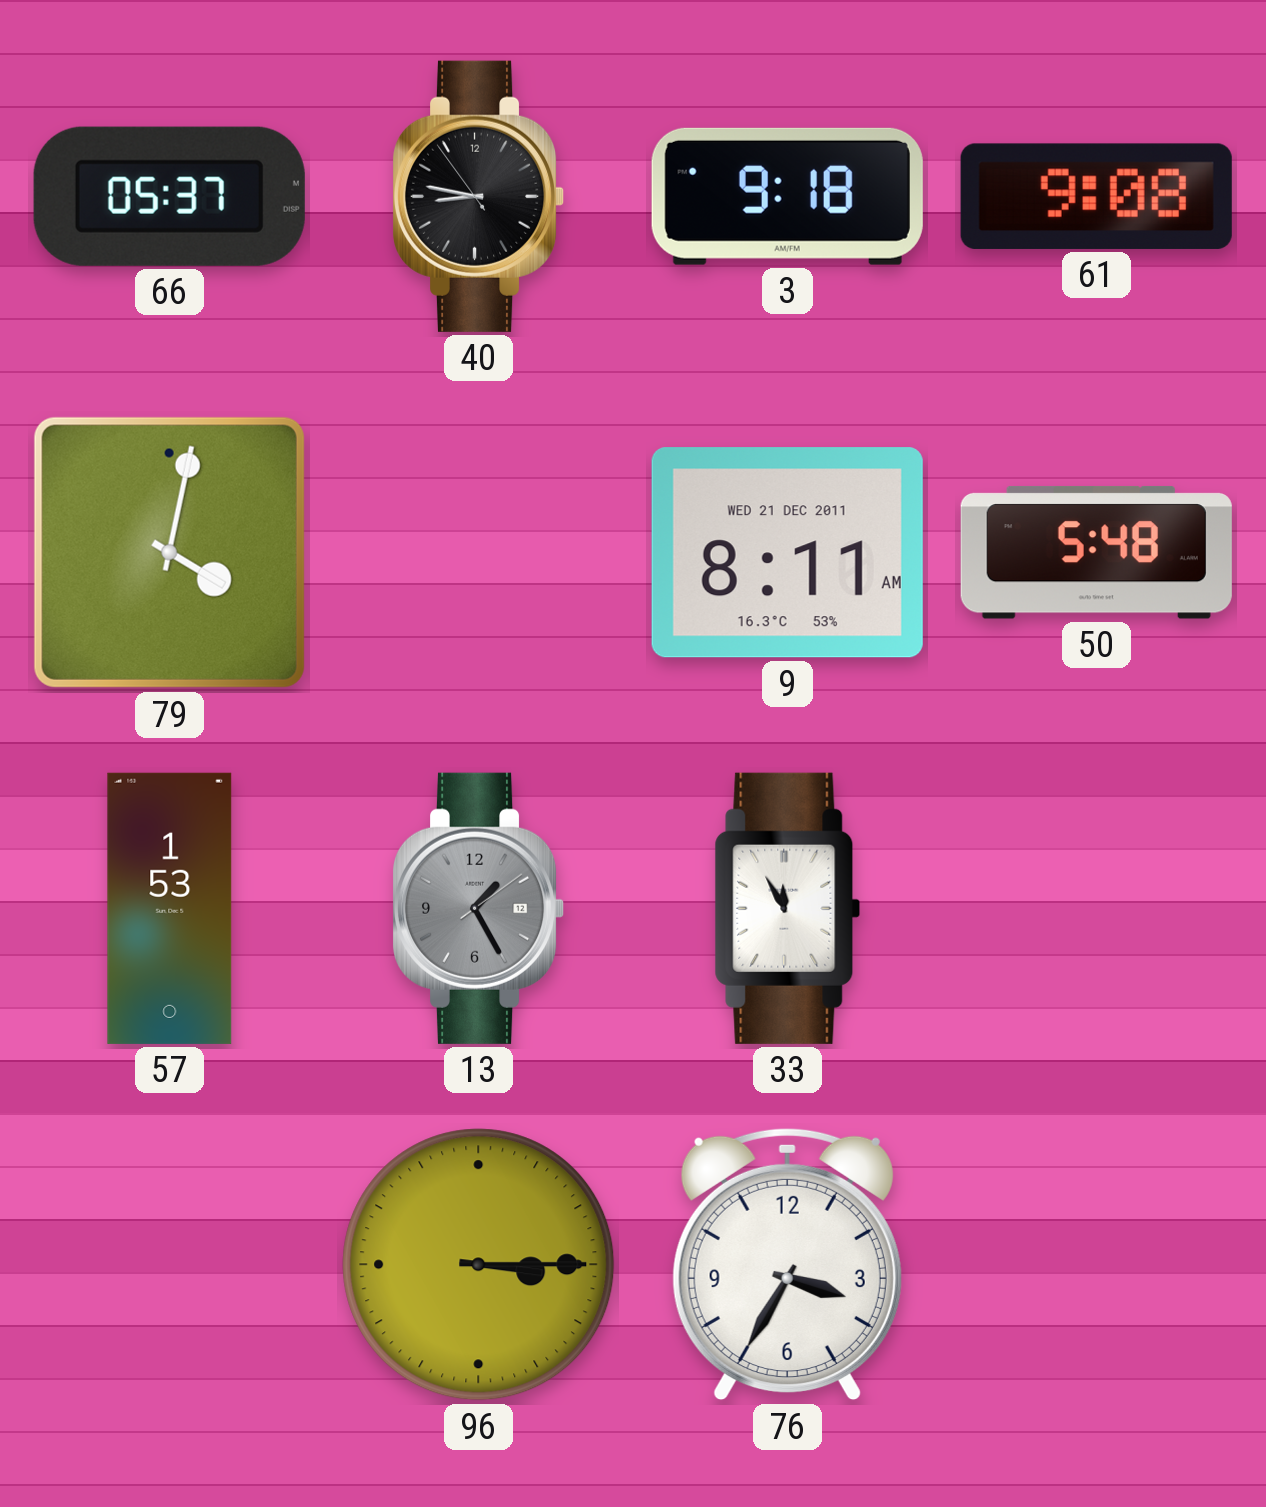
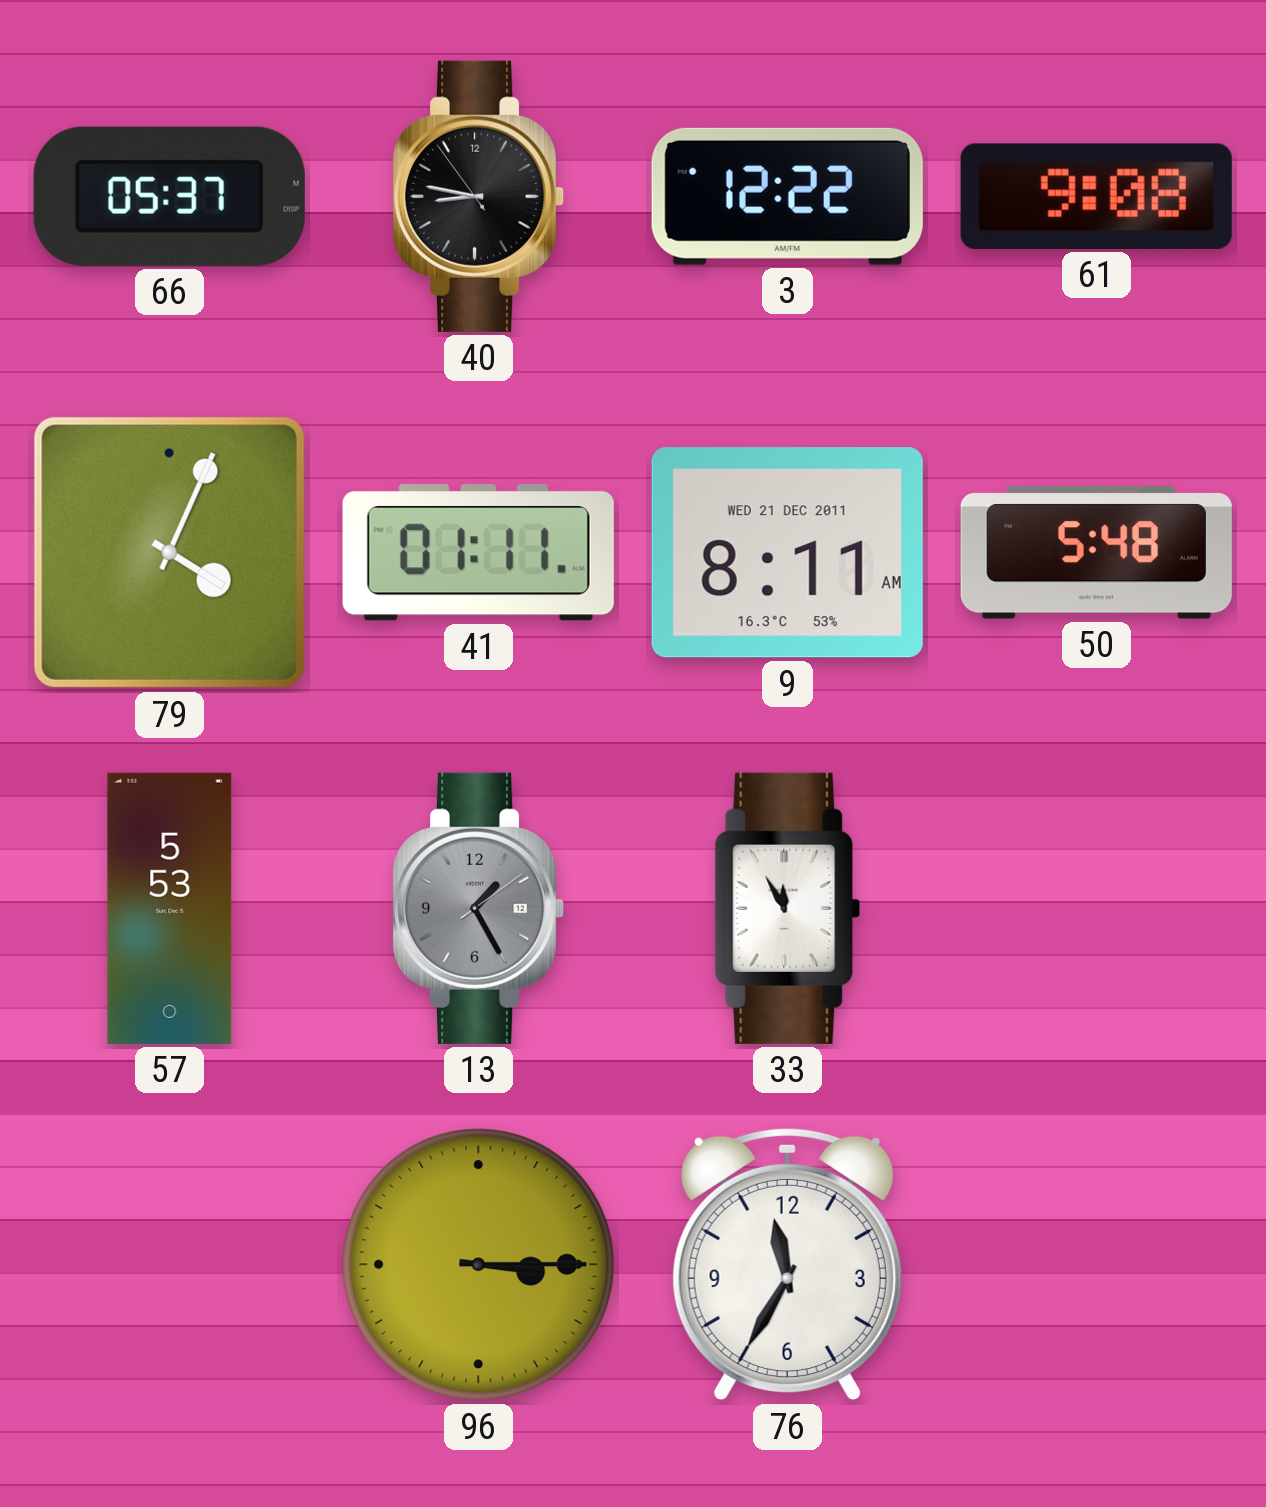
3: 9:18 -> 12:22 (787, 196)
79: 4:02 -> 4:04 (169, 552)
41: none -> 01:11 (478, 553)
57: 1:53 -> 5:53 (170, 908)
76: 3:35 -> 11:35 (787, 1264)
